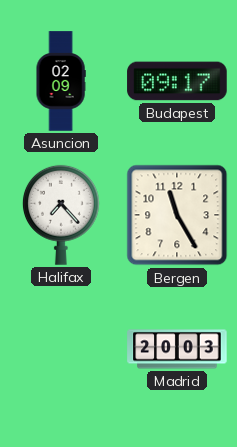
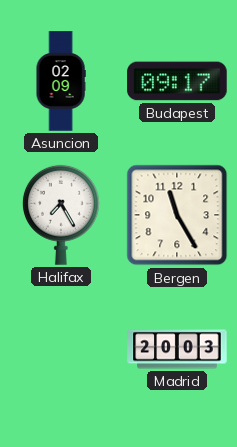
Halifax: 7:23 -> 7:25 (61, 215)
